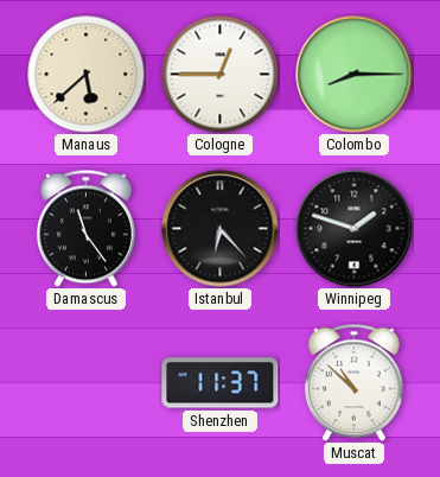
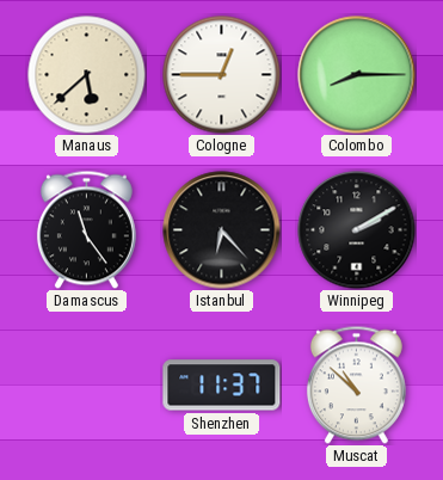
Winnipeg: 1:48 -> 2:10 (357, 230)
